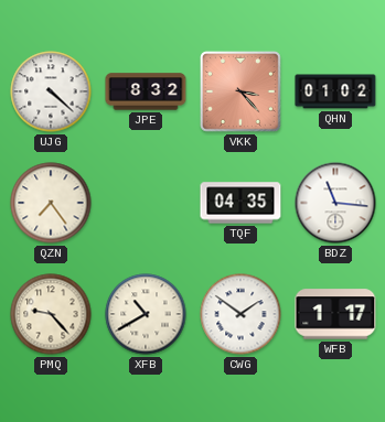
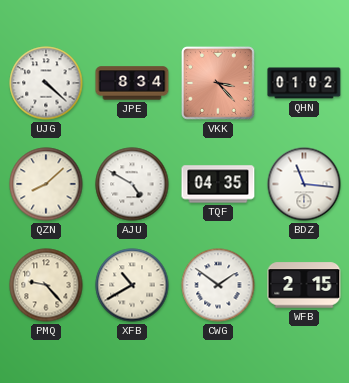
JPE: 8:32 -> 8:34 (132, 83)
QZN: 7:24 -> 8:08 (46, 184)
AJU: none -> 4:50 (132, 184)
WFB: 1:17 -> 2:15 (304, 285)
